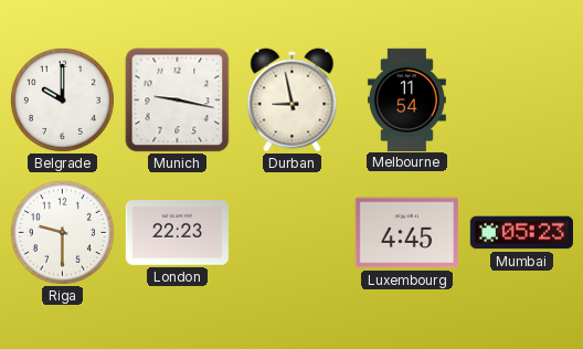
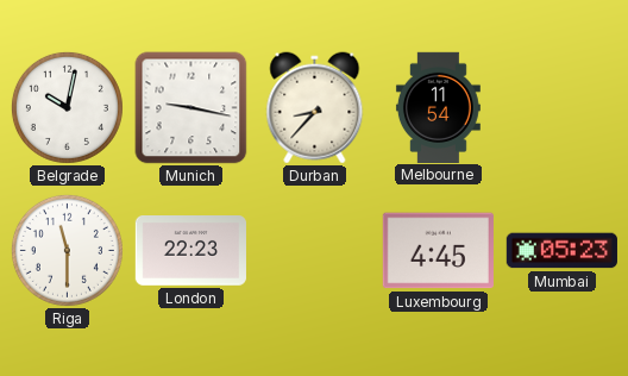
Belgrade: 10:00 -> 10:02 (67, 107)
Durban: 8:58 -> 8:37 (315, 108)
Riga: 9:30 -> 11:30 (67, 250)
